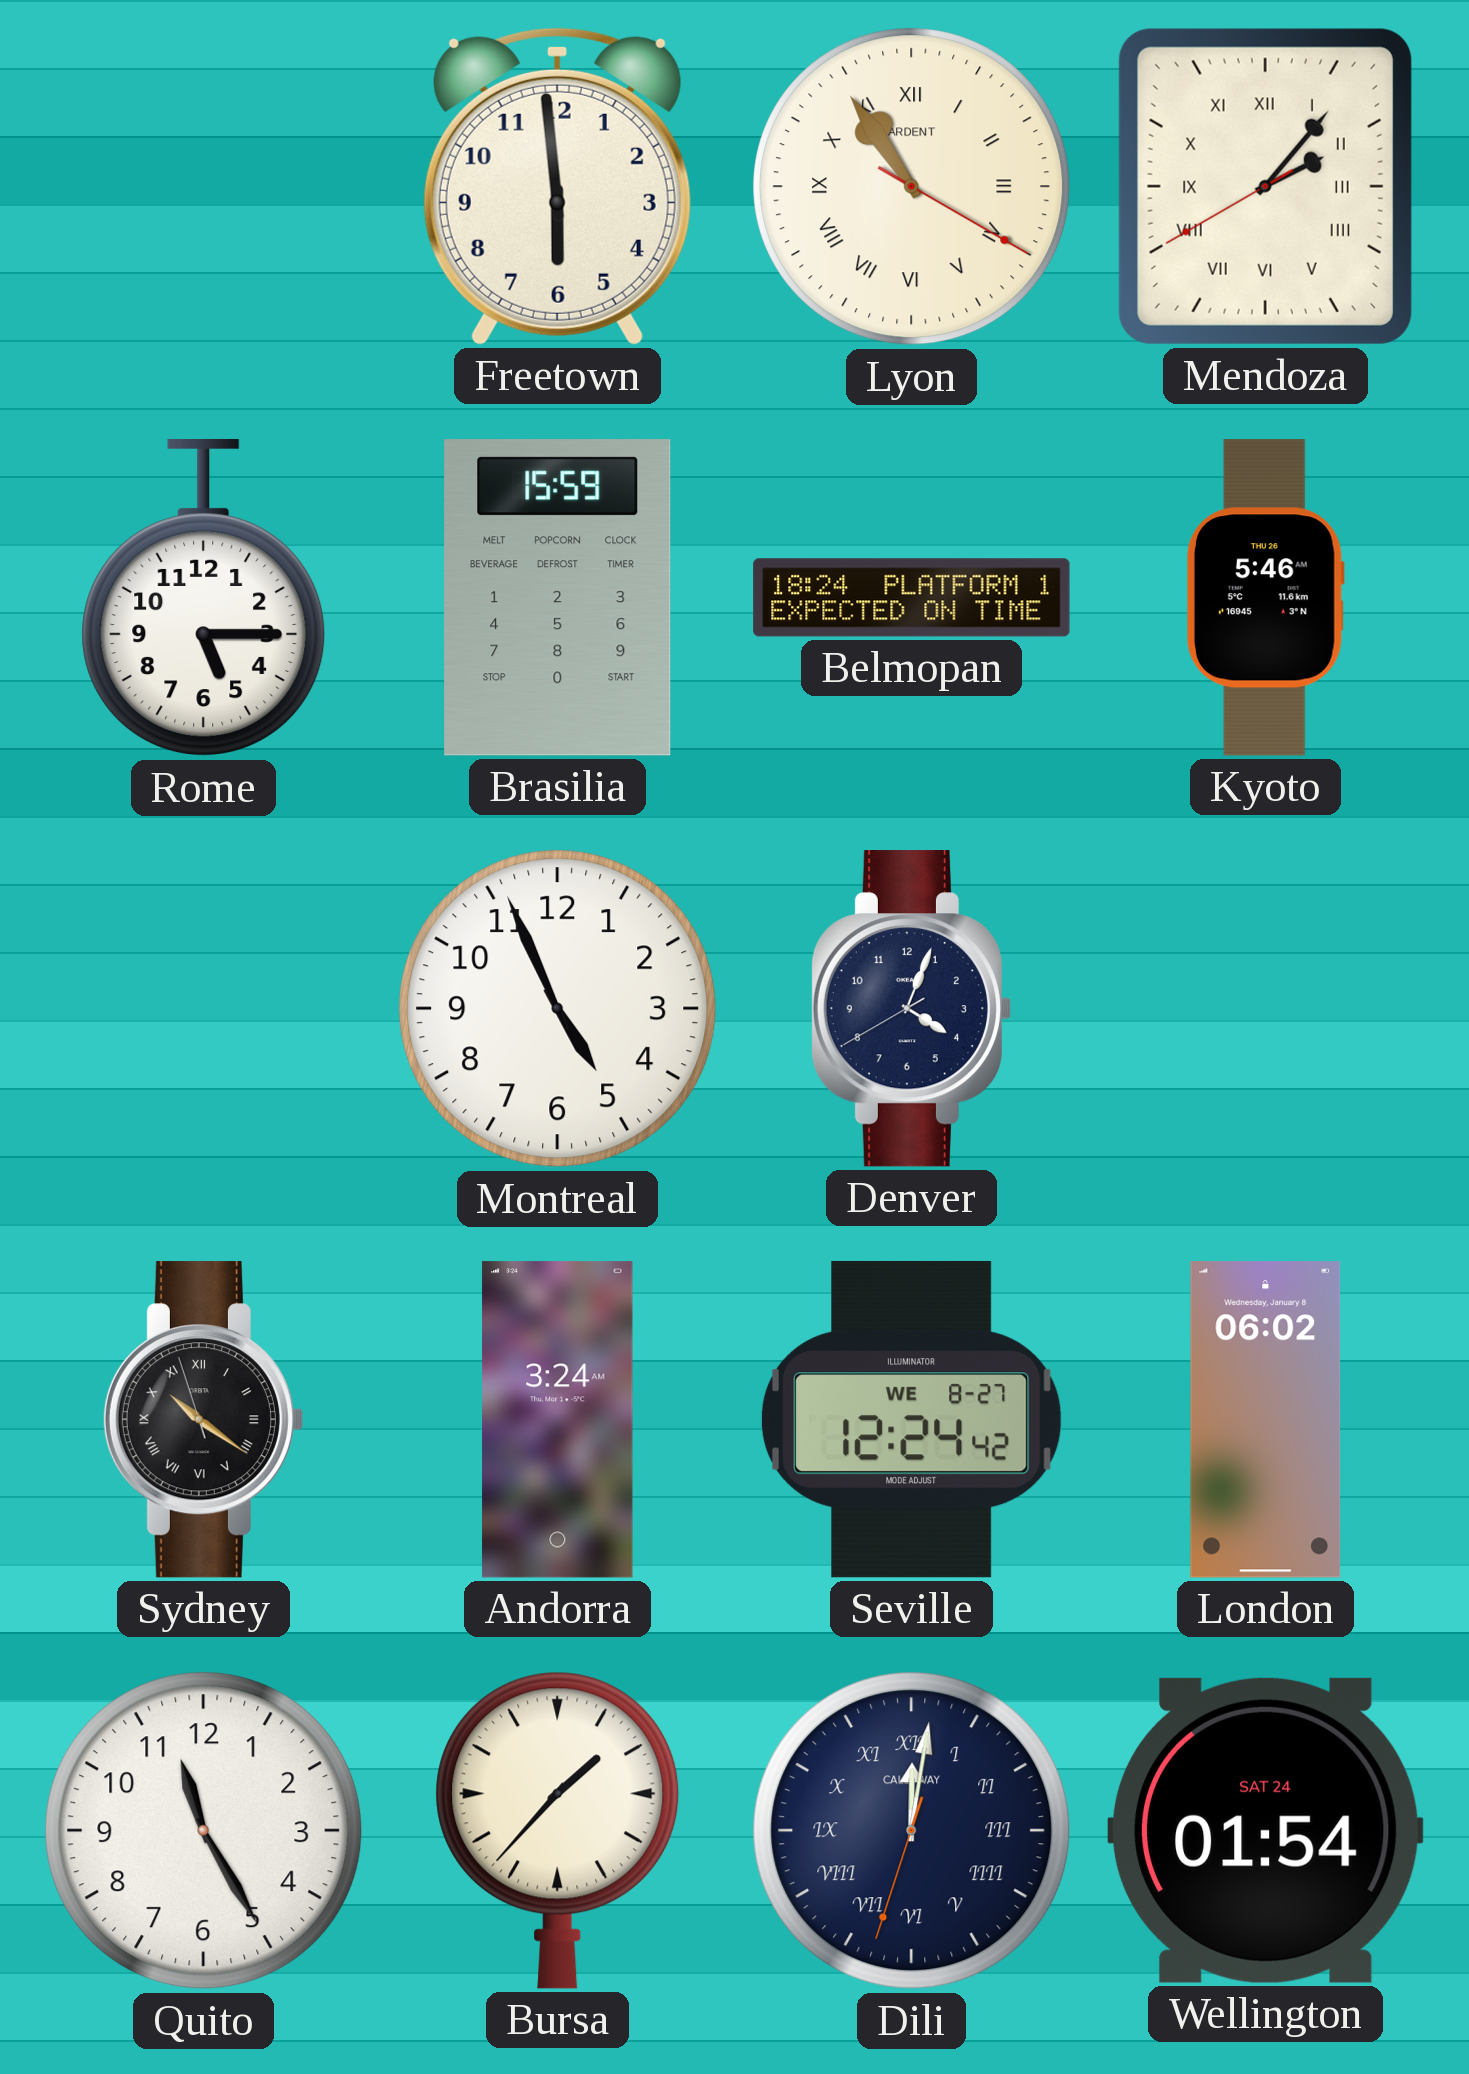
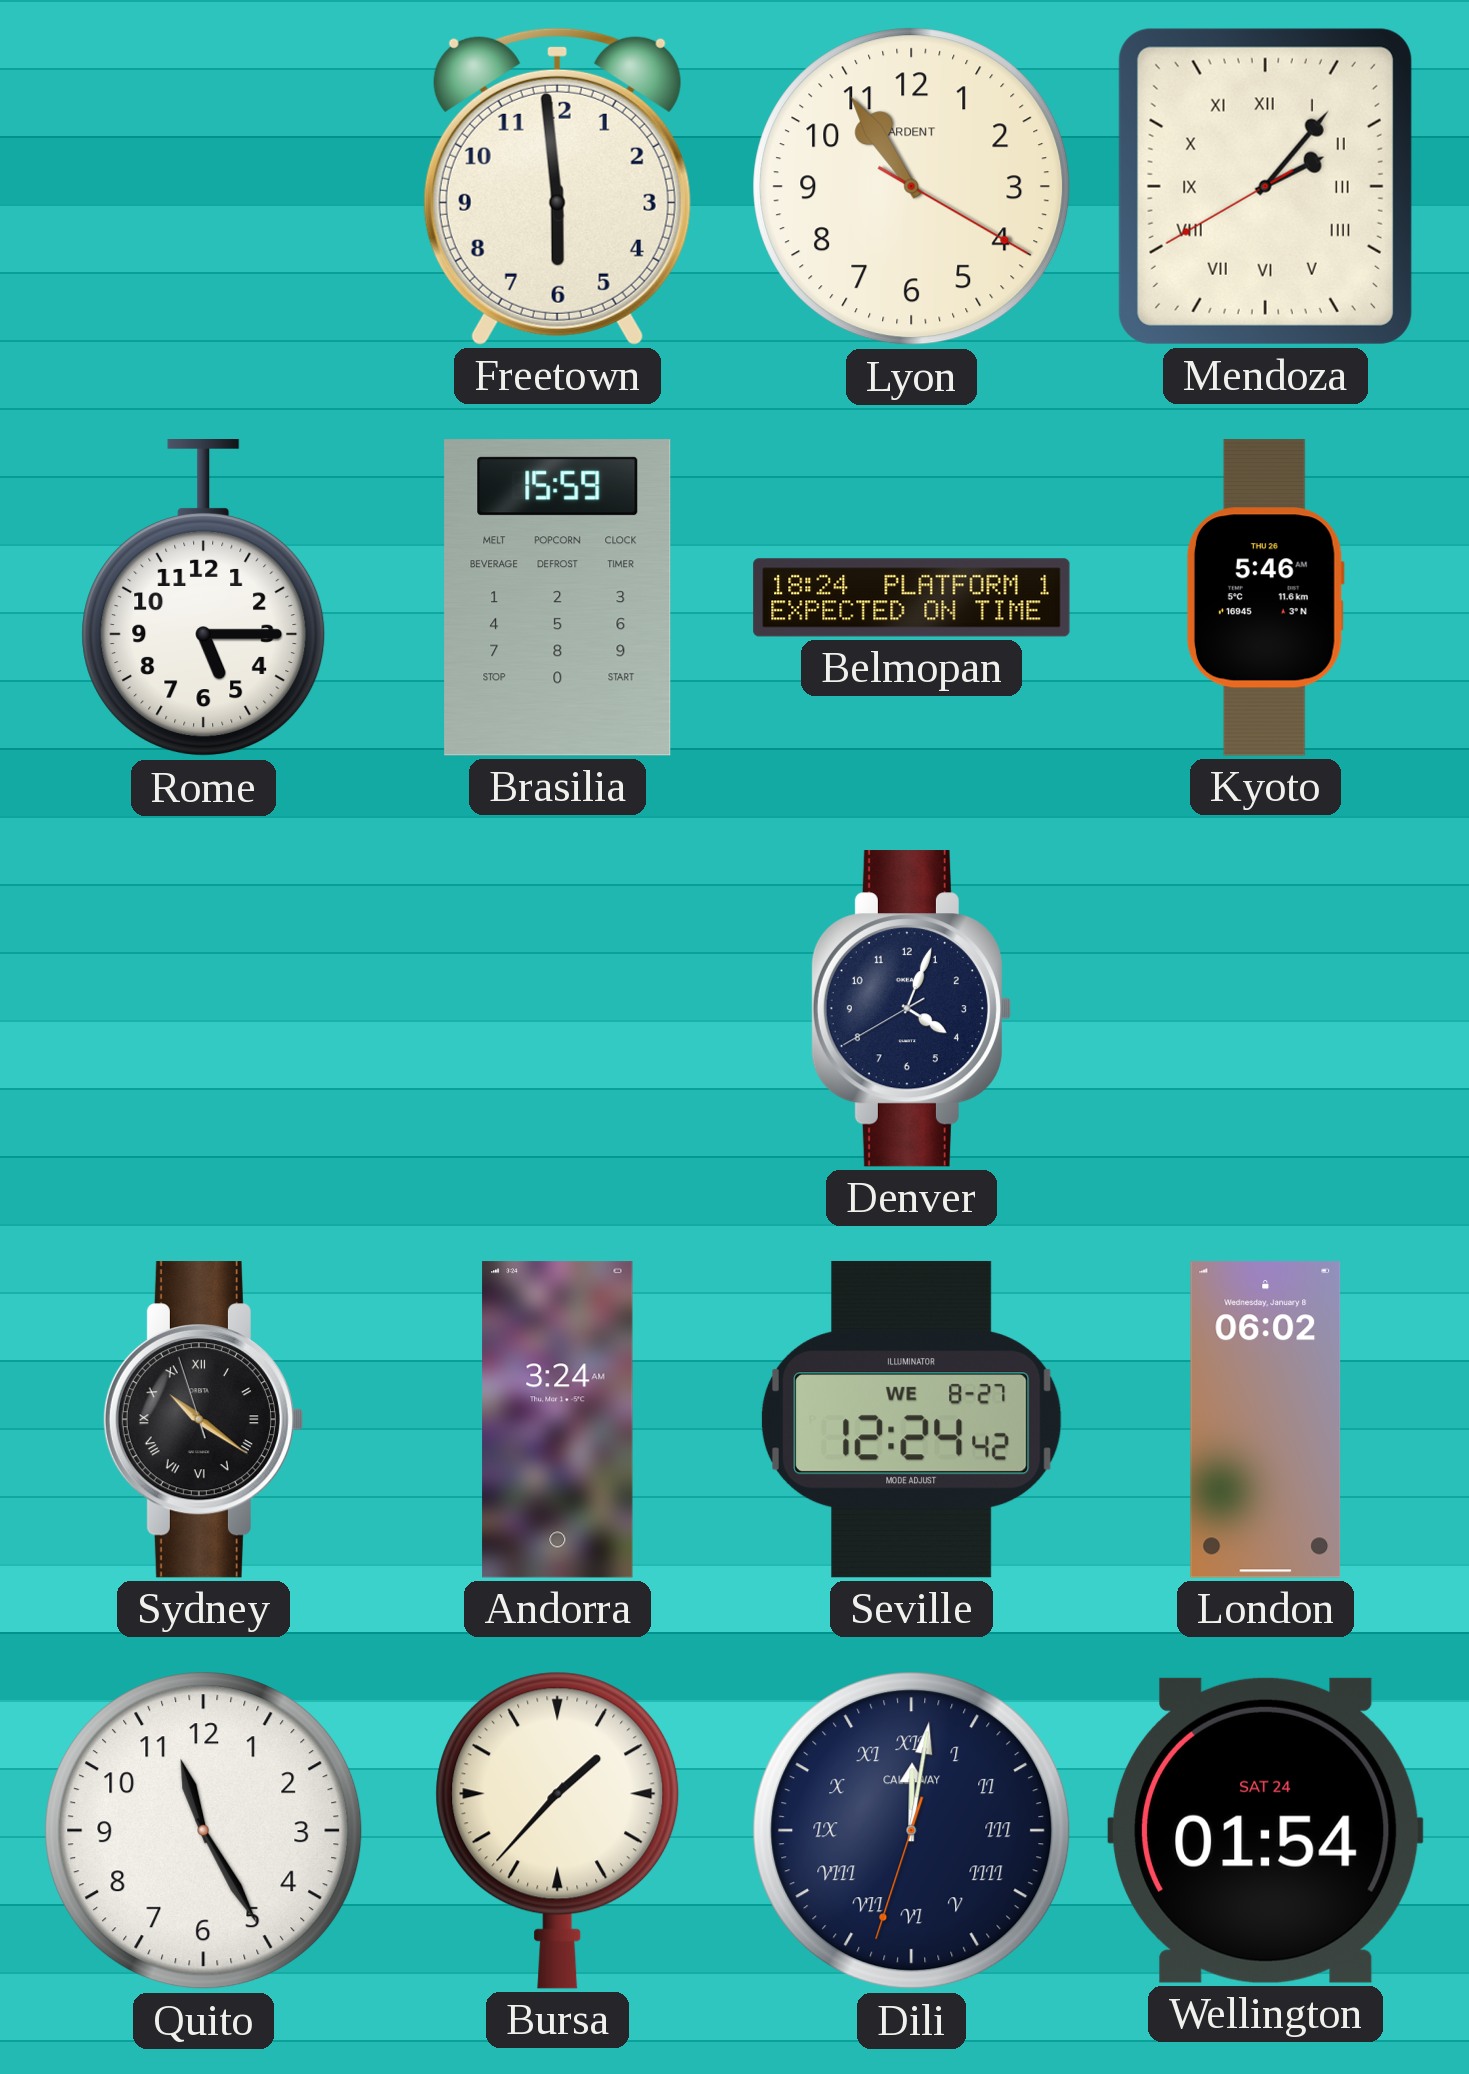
Lyon numerals: Roman -> Arabic (912, 187)
Montreal: 4:56 -> none (558, 1009)
